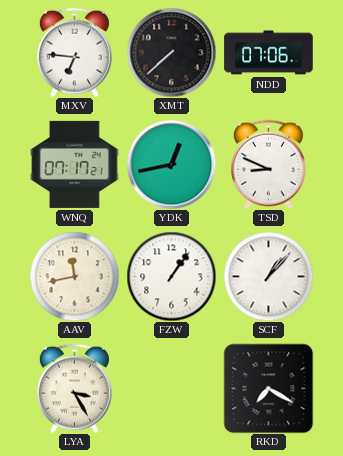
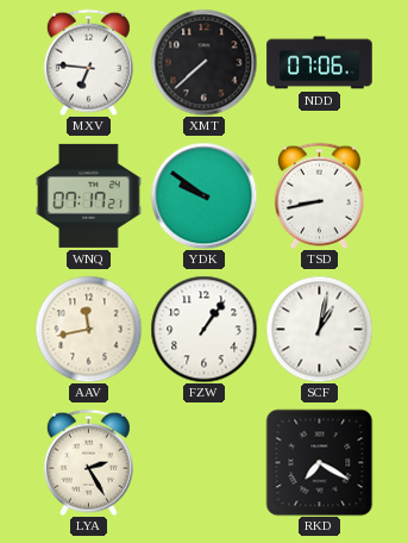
YDK: 12:43 -> 9:51 (203, 195)
TSD: 8:49 -> 8:43 (319, 195)
SCF: 1:07 -> 1:02 (319, 329)
LYA: 3:25 -> 2:25 (88, 462)
